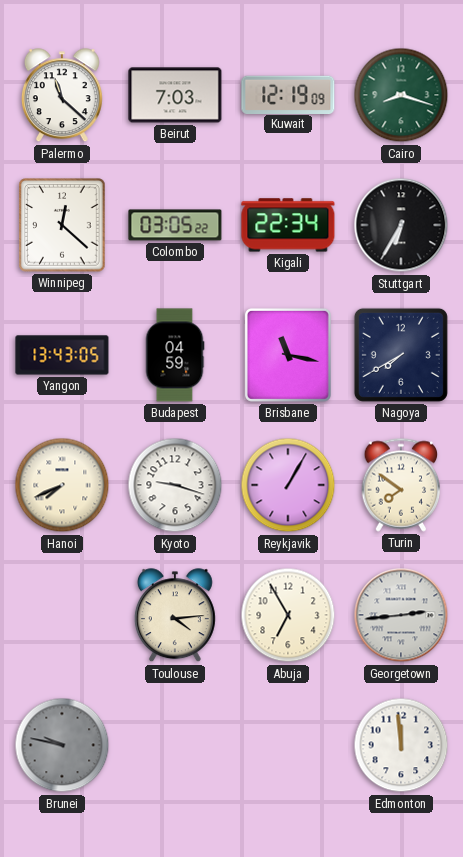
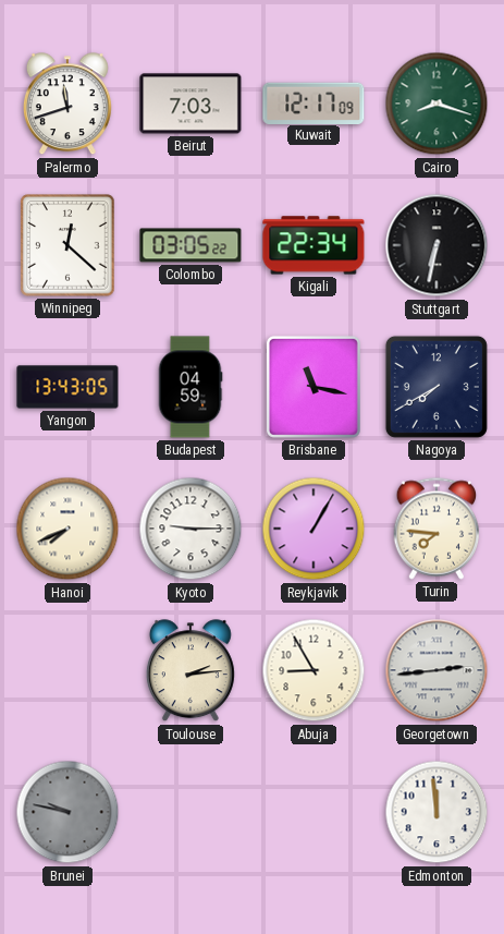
Palermo: 11:22 -> 11:42 (67, 105)
Kuwait: 12:19 -> 12:17 (314, 102)
Stuttgart: 6:35 -> 6:32 (437, 245)
Kyoto: 9:18 -> 9:15 (190, 529)
Turin: 7:51 -> 7:46 (437, 529)
Toulouse: 4:14 -> 2:14 (190, 671)
Abuja: 6:55 -> 8:55 (314, 670)
